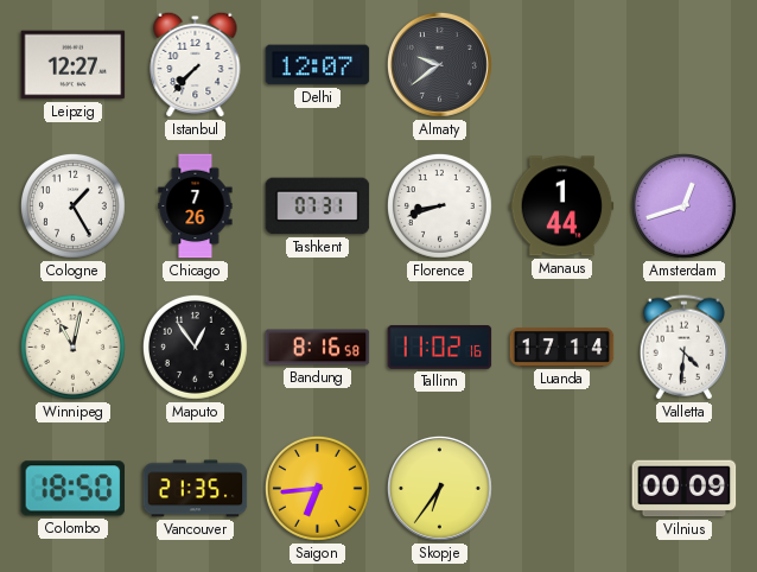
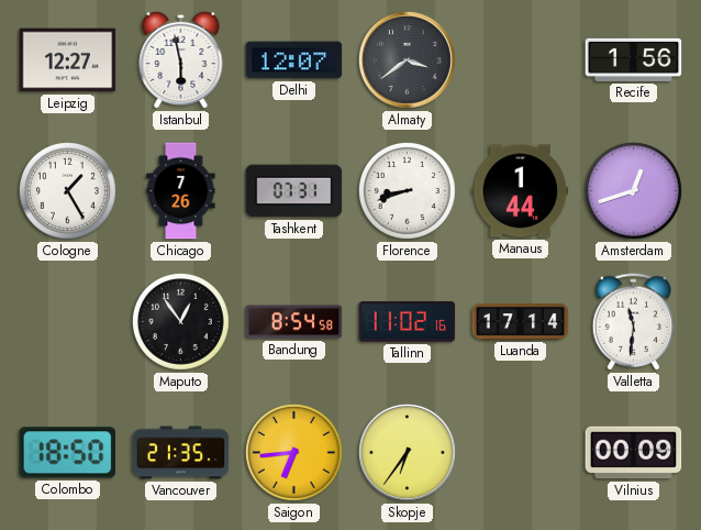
Istanbul: 7:37 -> 5:58 (181, 59)
Almaty: 9:39 -> 3:39 (407, 59)
Recife: none -> 1:56 (634, 59)
Winnipeg: 11:02 -> none (72, 347)
Bandung: 8:16 -> 8:54 (294, 322)
Valletta: 4:31 -> 11:31 (634, 322)
